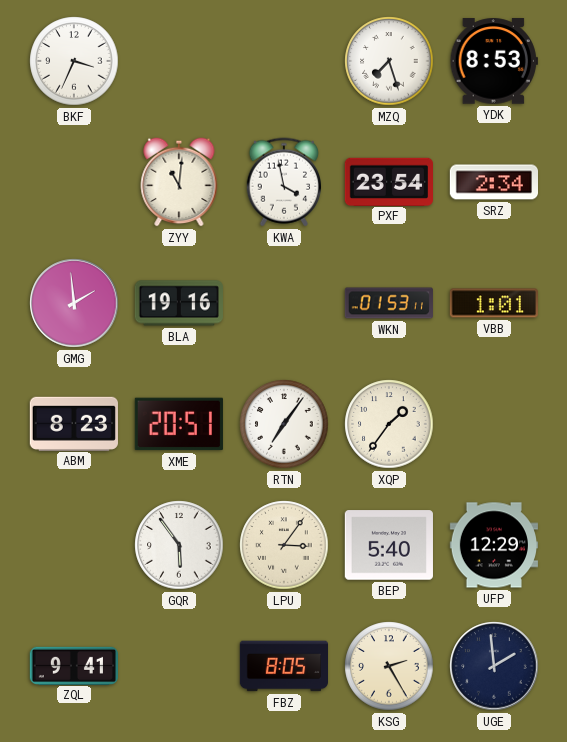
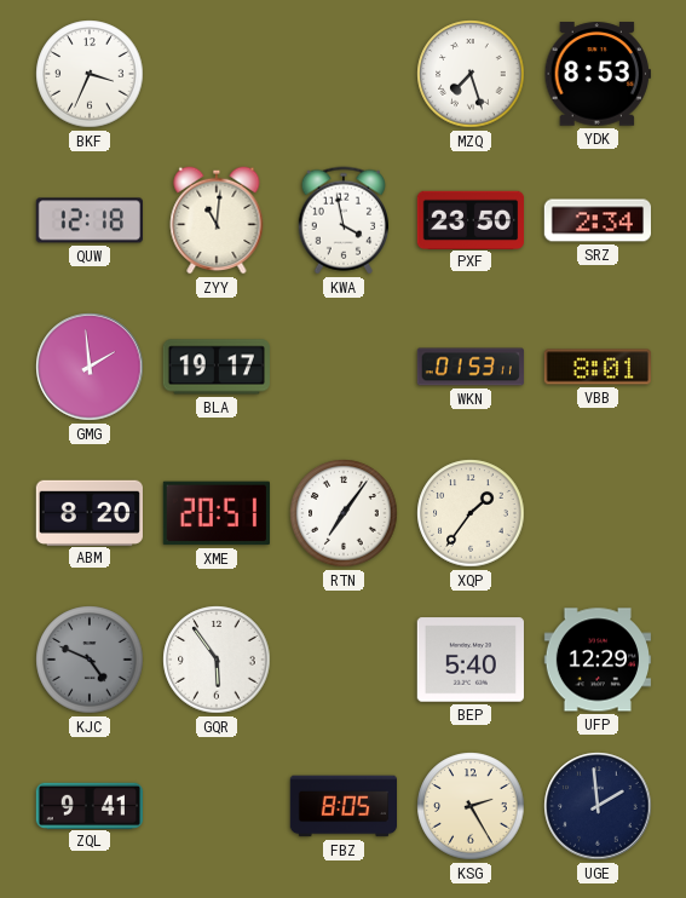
QUW: none -> 12:18 (90, 220)
PXF: 23:54 -> 23:50 (469, 219)
BLA: 19:16 -> 19:17 (217, 367)
VBB: 1:01 -> 8:01 (596, 367)
ABM: 8:23 -> 8:20 (90, 512)
KJC: none -> 4:49 (90, 660)
LPU: 3:06 -> none (284, 545)
